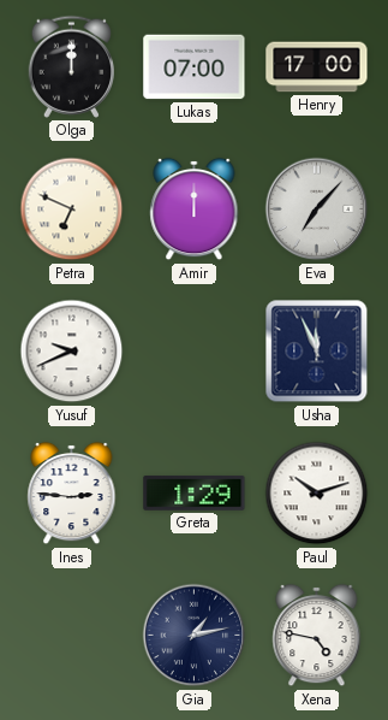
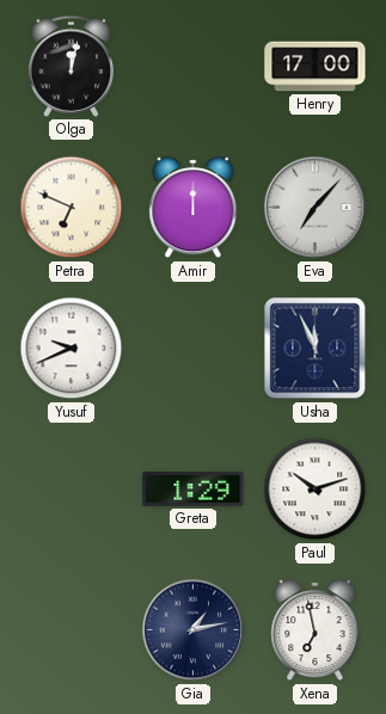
Olga: 12:00 -> 12:02 (71, 66)
Lukas: 07:00 -> none (195, 67)
Ines: 2:46 -> none (72, 494)
Xena: 4:47 -> 6:58 (315, 630)
